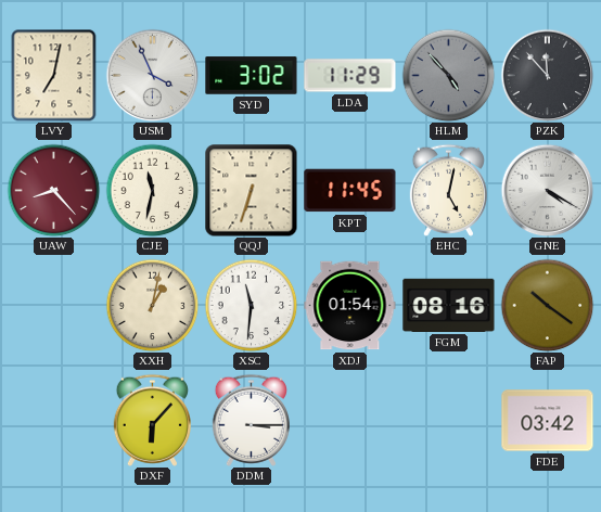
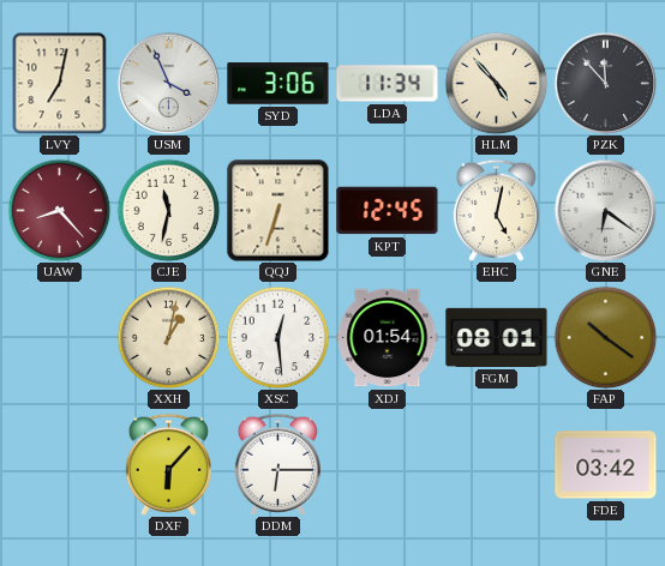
SYD: 3:02 -> 3:06 (278, 84)
LDA: 11:29 -> 11:34 (388, 84)
HLM dial: grey -> cream (496, 83)
KPT: 11:45 -> 12:45 (388, 211)
GNE: 4:20 -> 6:21 (605, 210)
XSC: 11:31 -> 12:29 (277, 337)
FGM: 08:16 -> 08:01 (497, 337)
DDM: 3:15 -> 6:15 (277, 464)
